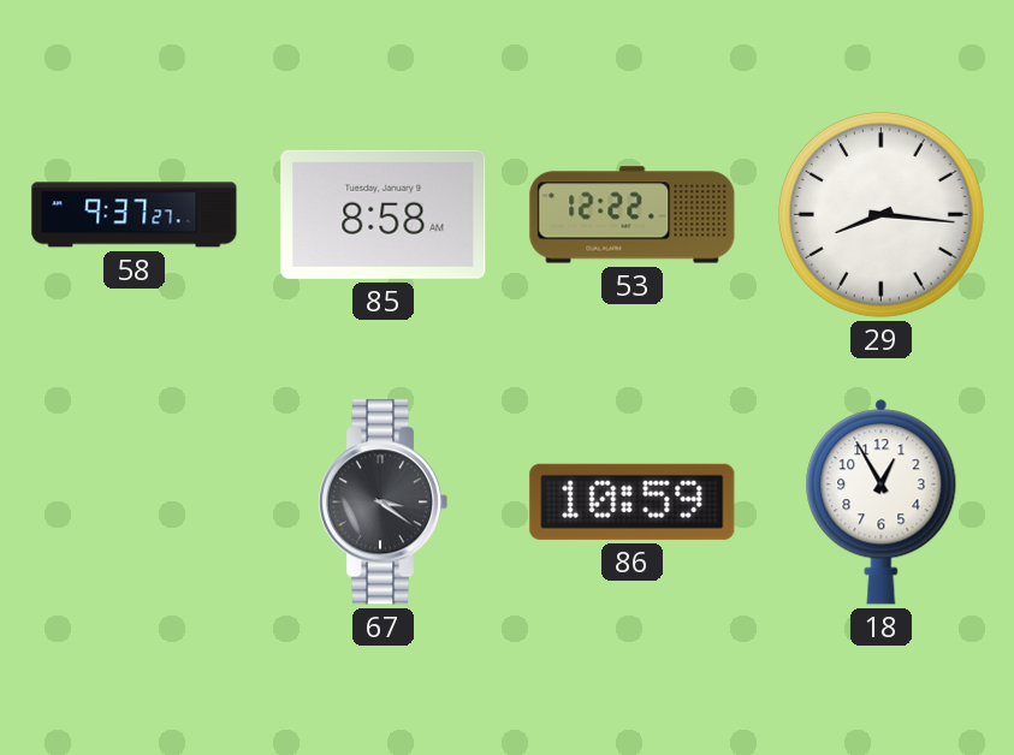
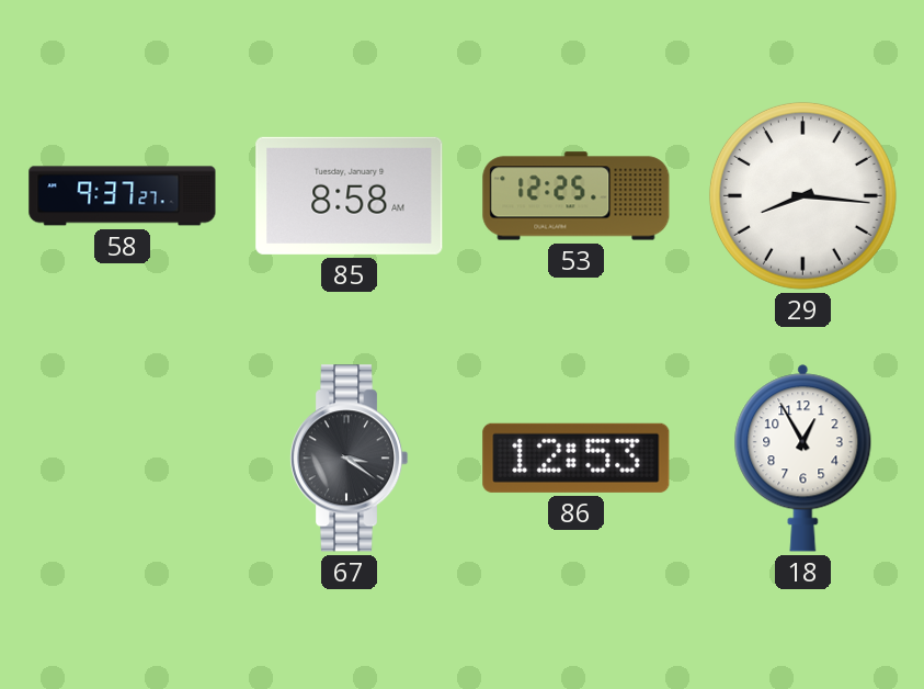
53: 12:22 -> 12:25 (577, 196)
86: 10:59 -> 12:53 (577, 458)
